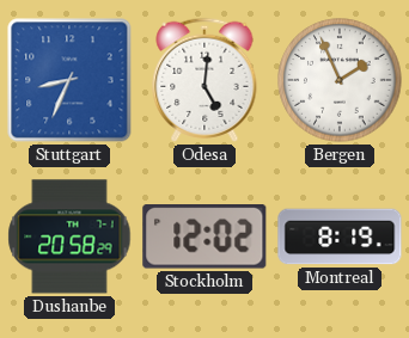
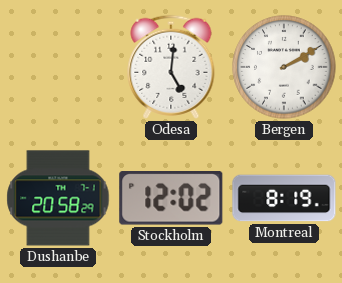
Stuttgart: 8:34 -> none (69, 80)
Bergen: 1:56 -> 2:10 (284, 67)
